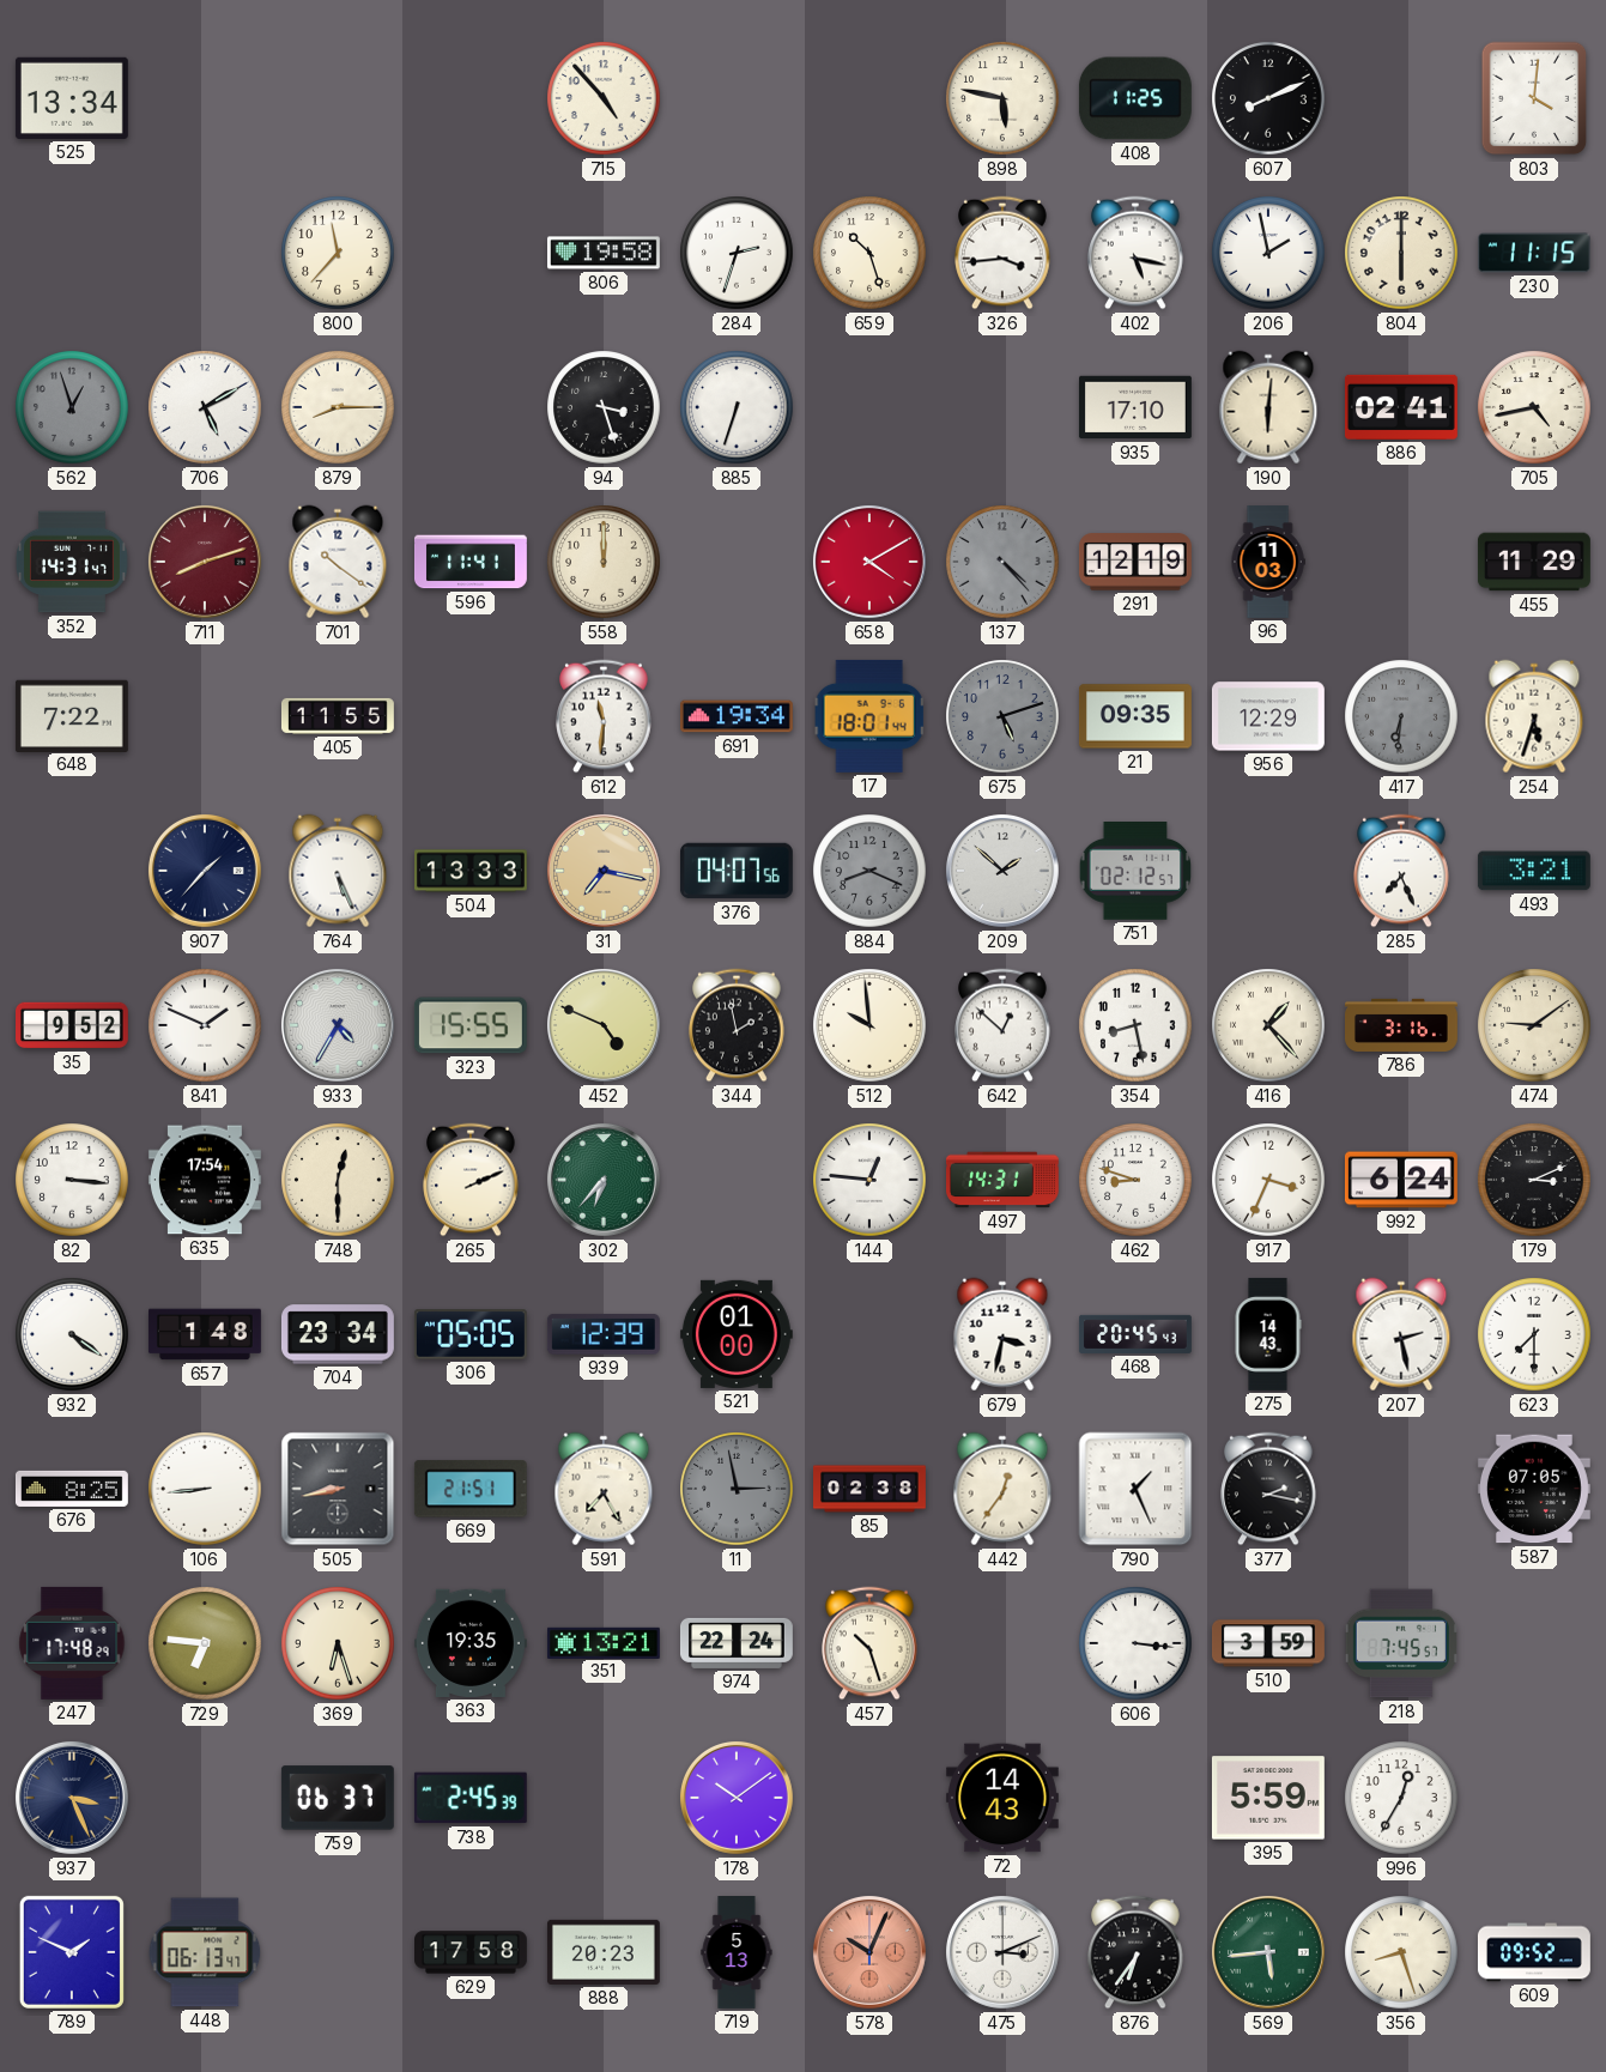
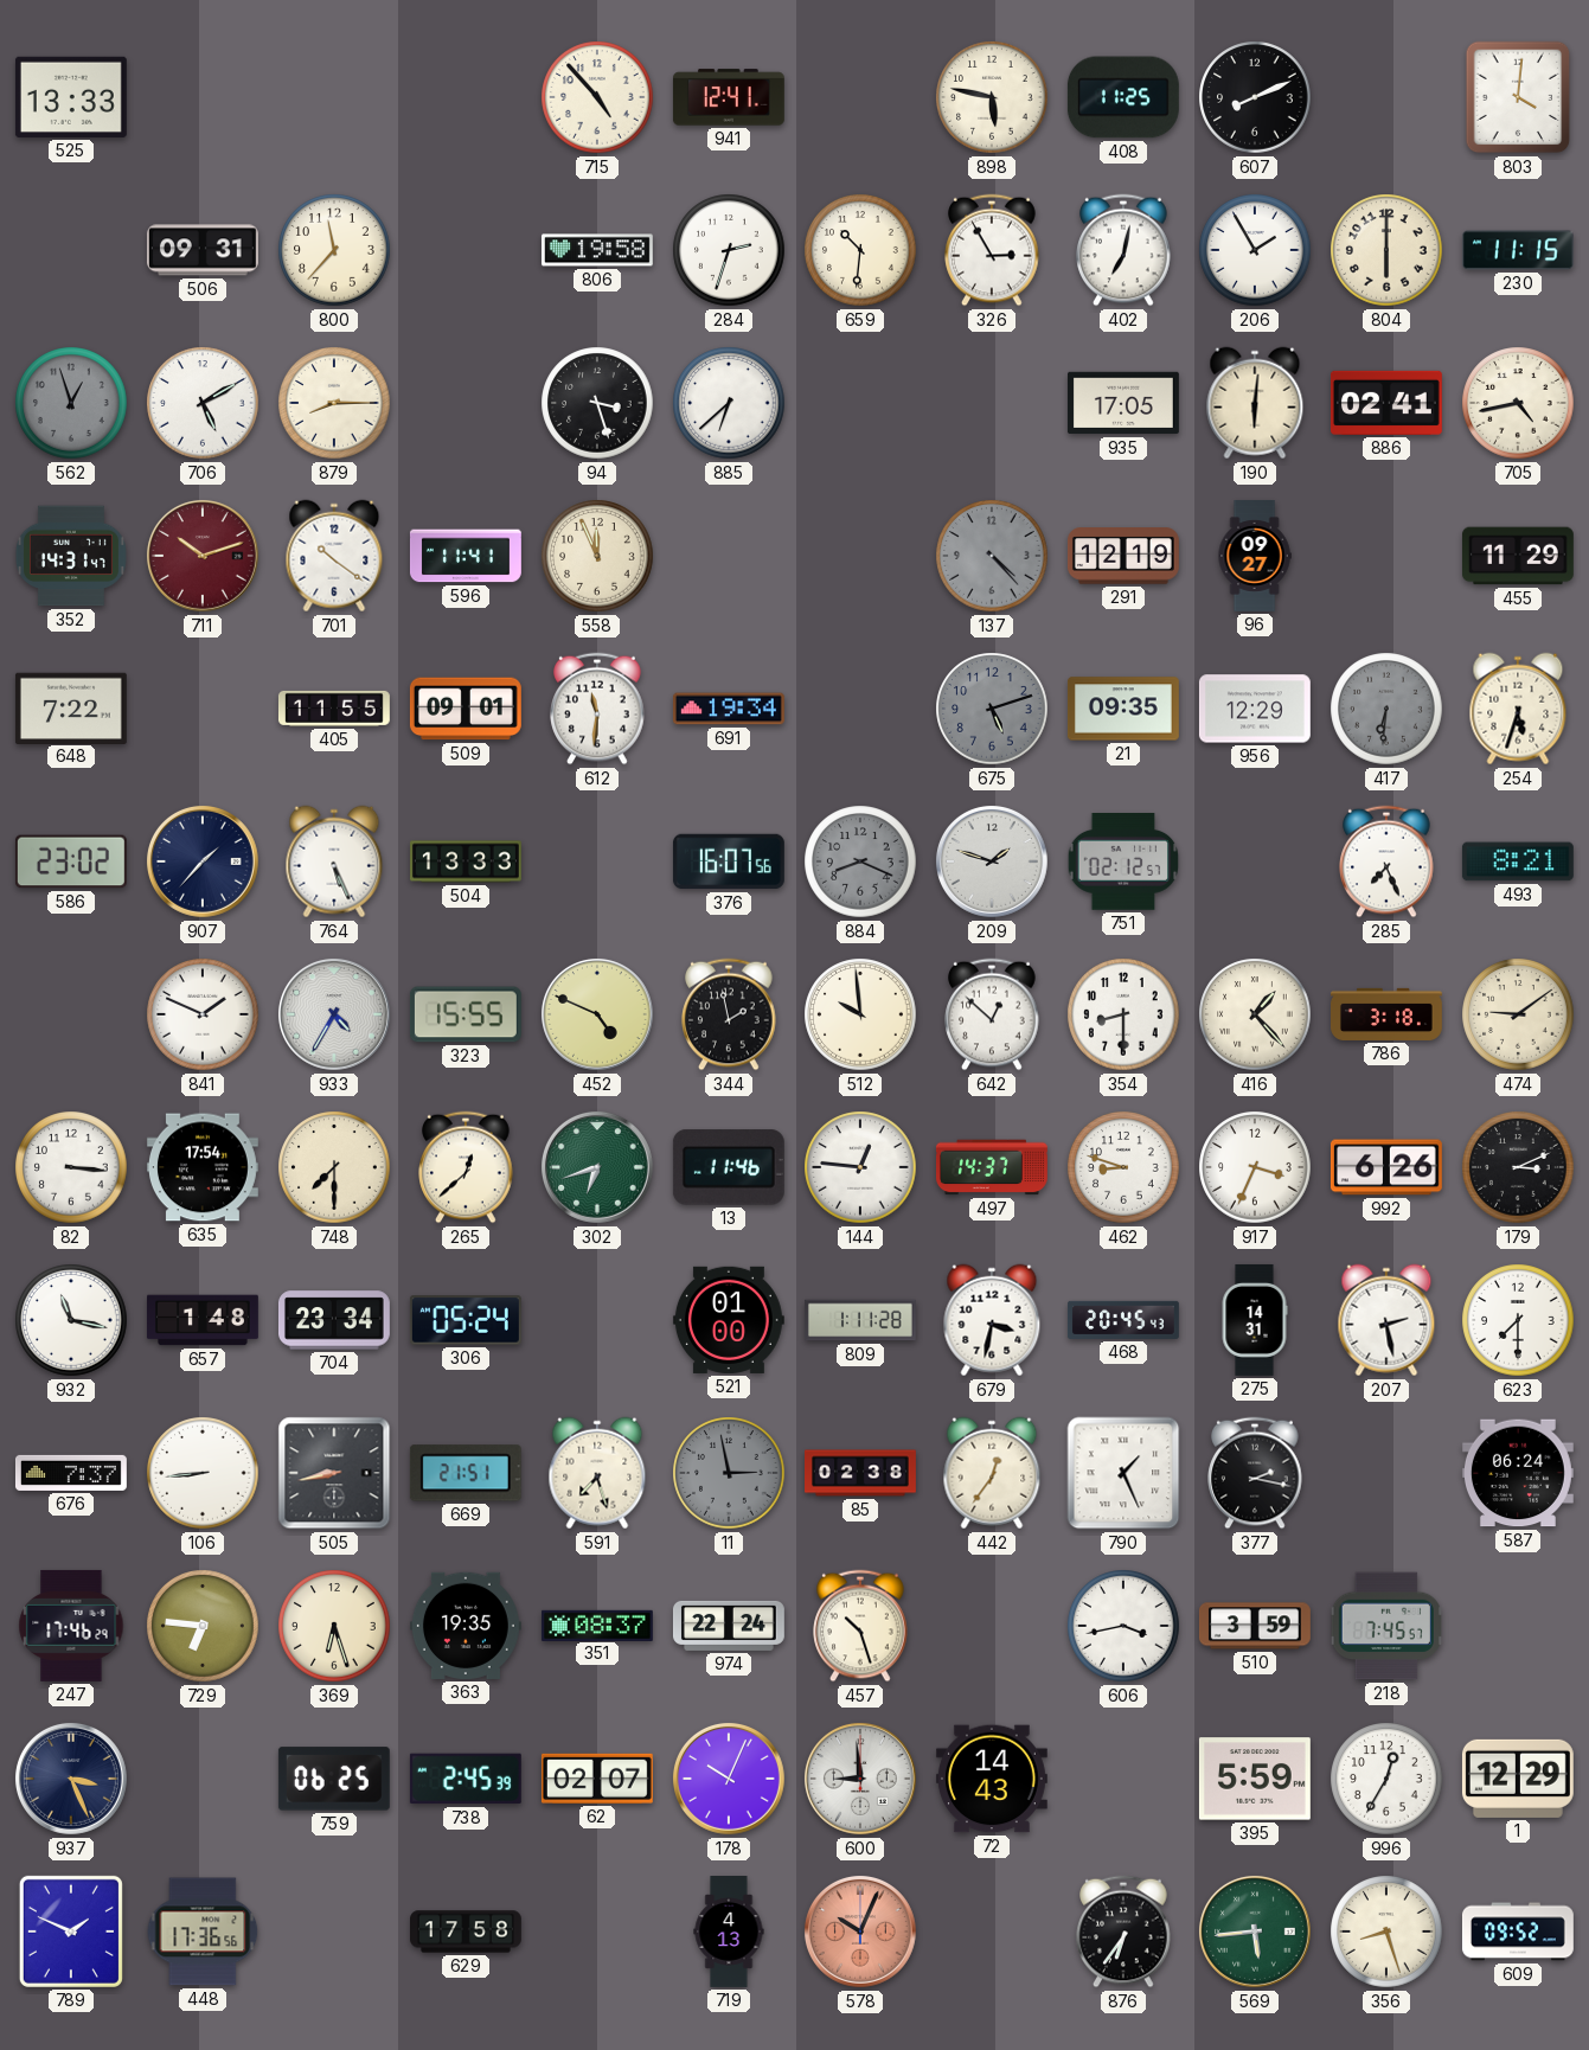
525: 13:34 -> 13:33 (71, 97)
941: none -> 12:41 (729, 97)
506: none -> 09:31 (203, 250)
659: 10:27 -> 10:31 (860, 250)
326: 3:44 -> 2:55 (992, 250)
402: 5:17 -> 7:02 (1123, 250)
206: 1:58 -> 1:55 (1255, 250)
885: 6:33 -> 6:38 (729, 403)
935: 17:10 -> 17:05 (1123, 403)
711: 8:12 -> 10:12 (204, 557)
558: 12:00 -> 11:56 (597, 556)
658: 4:10 -> none (871, 563)
96: 11:03 -> 09:27 (1255, 557)
509: none -> 09:01 (466, 709)
17: 18:01 -> none (869, 716)
586: none -> 23:02 (71, 861)
31: 7:17 -> none (605, 872)
376: 04:07 -> 16:07 (729, 861)
209: 1:52 -> 1:48 (993, 863)
493: 3:21 -> 8:21 (1518, 861)
35: 9:52 -> none (73, 1025)
354: 8:28 -> 8:30 (1123, 1014)
786: 3:16 -> 3:18 (1388, 1014)
748: 12:30 -> 7:30 (334, 1167)
265: 2:11 -> 12:38 (466, 1167)
302: 6:37 -> 6:42 (598, 1168)
13: none -> 11:46 (729, 1167)
497: 14:31 -> 14:37 (992, 1167)
992: 6:24 -> 6:26 (1386, 1167)
932: 4:21 -> 11:17 (71, 1320)
306: 05:05 -> 05:24 (466, 1320)
939: 12:39 -> none (604, 1334)
809: none -> 1:11 (860, 1320)
275: 14:43 -> 14:31 (1255, 1320)
676: 8:25 -> 7:37 (71, 1473)
591: 7:25 -> 7:27 (597, 1473)
587: 07:05 -> 06:24 (1518, 1473)
247: 17:48 -> 17:46 (71, 1626)
351: 13:21 -> 08:37 (597, 1625)
606: 3:16 -> 3:43 (1123, 1626)
759: 06:37 -> 06:25 (334, 1779)
62: none -> 02:07 (597, 1779)
178: 10:09 -> 10:04 (730, 1780)
600: none -> 8:59 (861, 1780)
1: none -> 12:29 (1518, 1779)
448: 06:13 -> 17:36 (203, 1932)
888: 20:23 -> none (604, 1952)
719: 5:13 -> 4:13 (729, 1933)
475: 3:11 -> none (1004, 1953)
